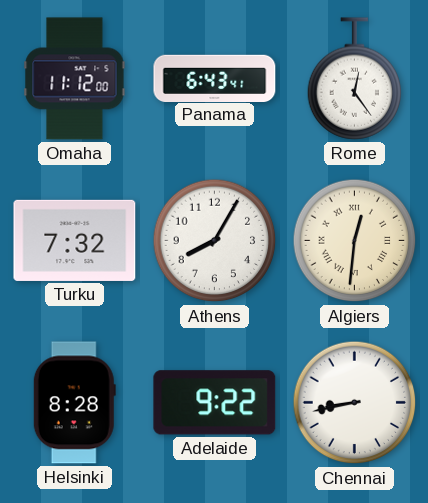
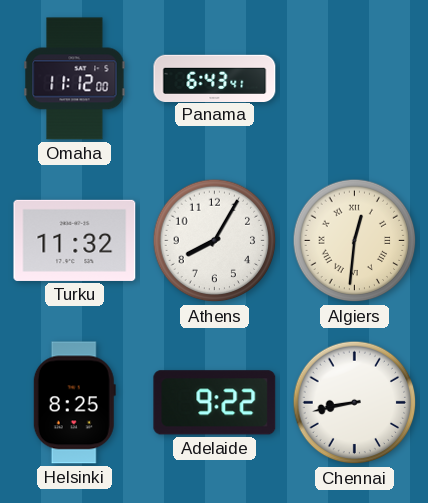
Rome: 12:24 -> none (355, 79)
Turku: 7:32 -> 11:32 (75, 240)
Helsinki: 8:28 -> 8:25 (74, 403)
